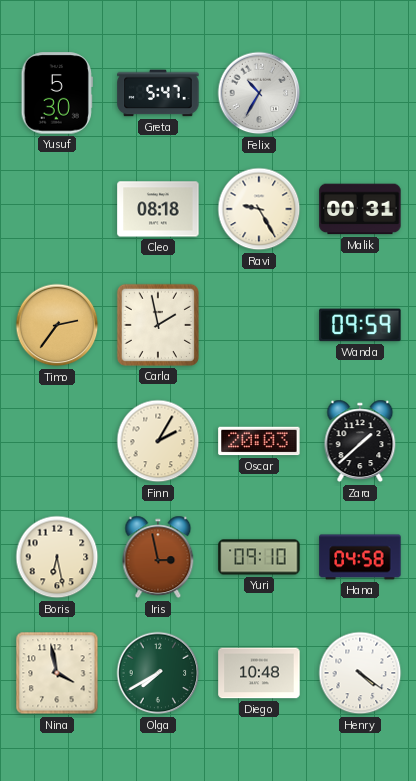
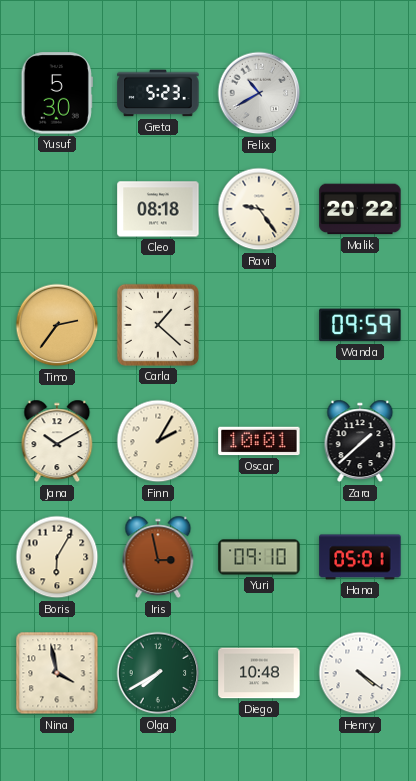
Greta: 5:47 -> 5:23 (158, 93)
Felix: 10:35 -> 10:40 (259, 93)
Ravi: 9:25 -> 9:24 (259, 209)
Malik: 00:31 -> 20:22 (360, 209)
Carla: 1:58 -> 1:22 (158, 325)
Jana: none -> 10:10 (57, 441)
Oscar: 20:03 -> 10:01 (259, 441)
Boris: 6:28 -> 6:05 (57, 557)
Hana: 04:58 -> 05:01 (360, 557)
